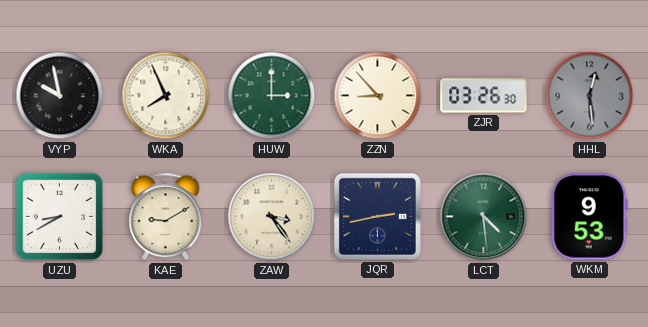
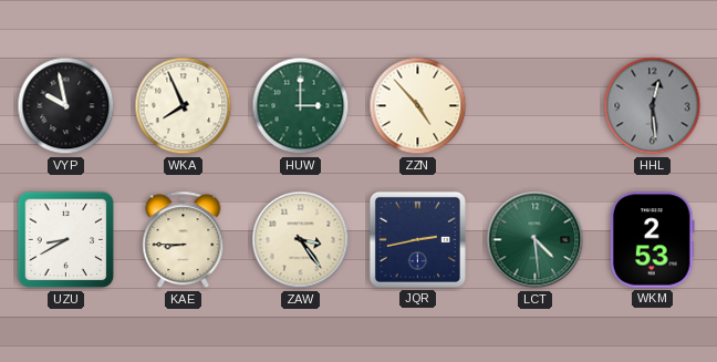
ZZN: 8:53 -> 4:53 (418, 106)
ZJR: 03:26 -> none (484, 96)
KAE: 9:10 -> 8:45 (184, 240)
WKM: 9:53 -> 2:53 (652, 240)
